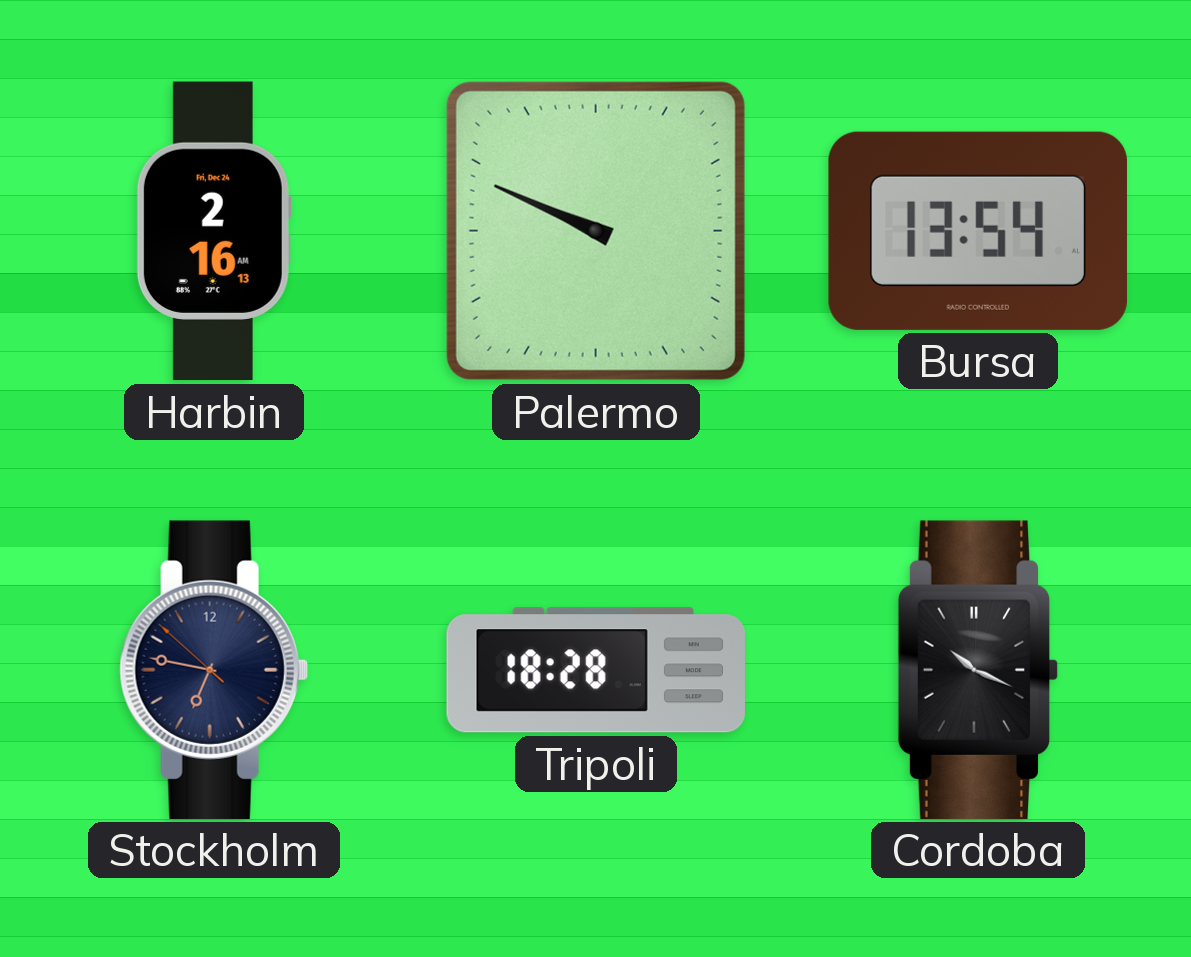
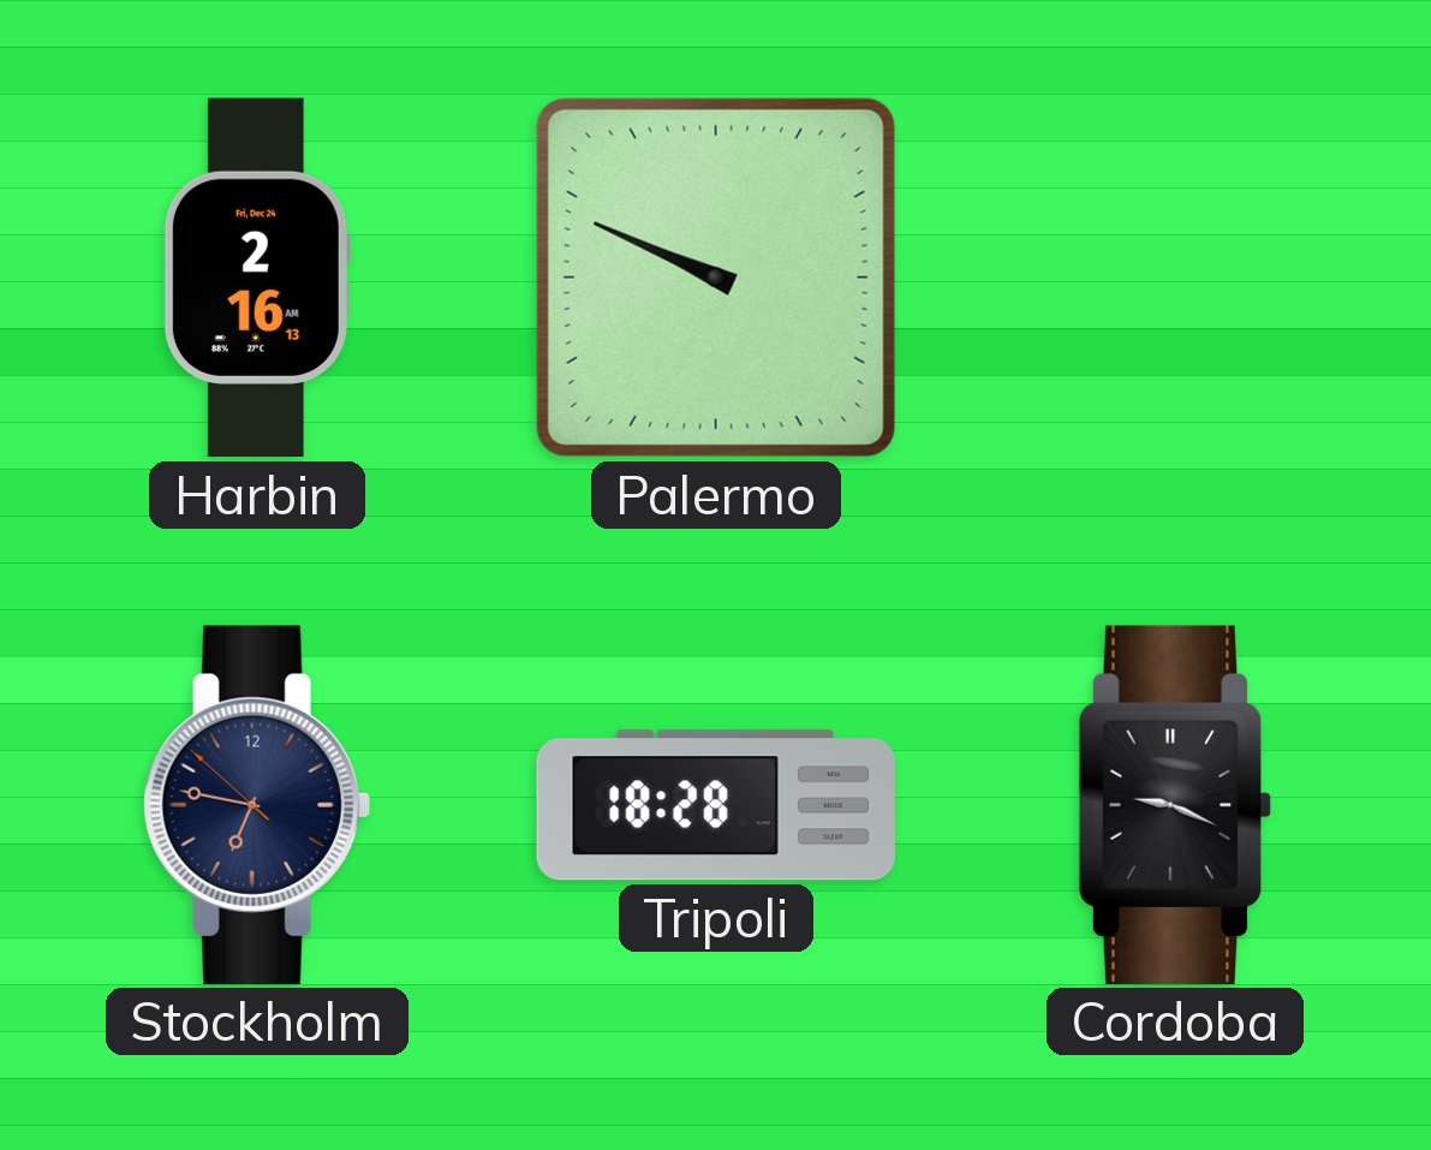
Bursa: 13:54 -> none (978, 231)
Cordoba: 10:19 -> 9:19 (1175, 805)
